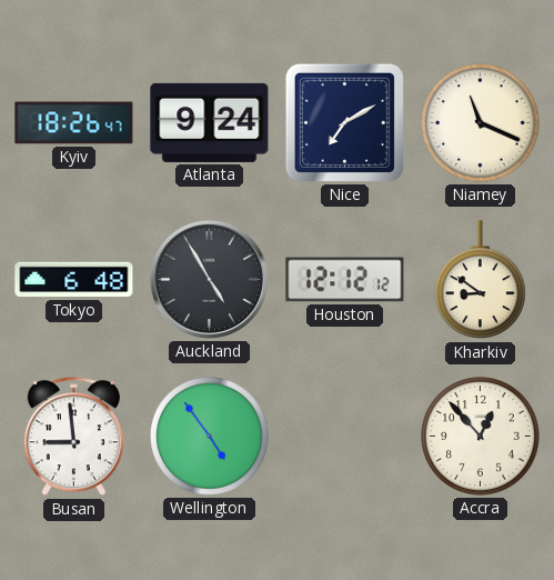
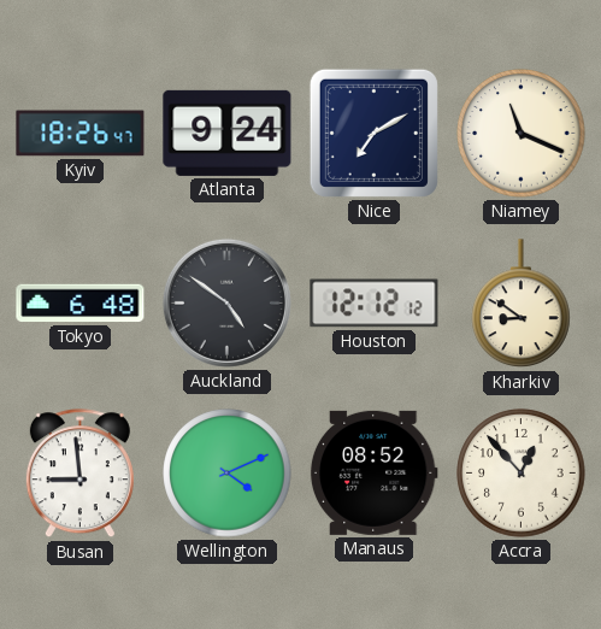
Auckland: 4:55 -> 4:51 (226, 302)
Wellington: 4:54 -> 4:11 (228, 474)
Manaus: none -> 08:52 (373, 472)
